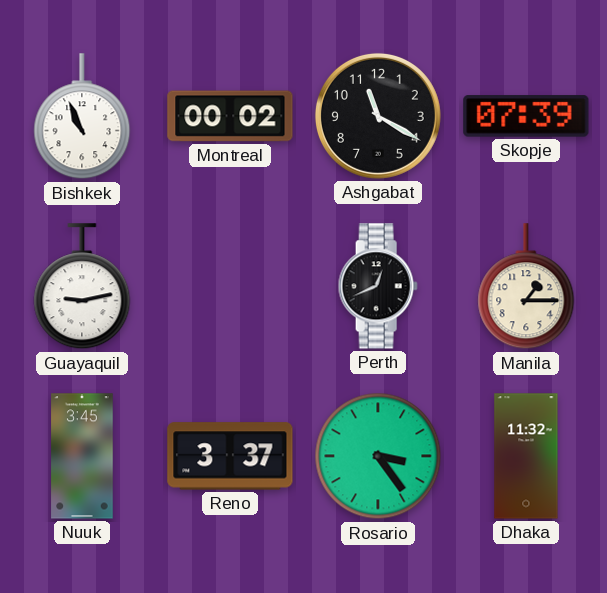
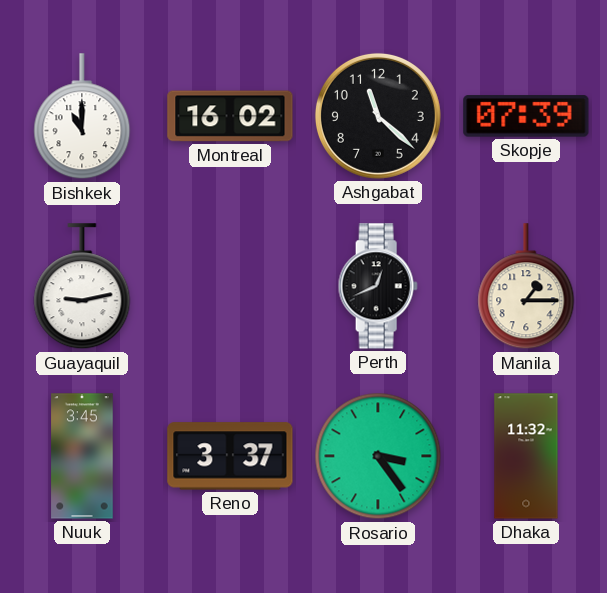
Bishkek: 10:56 -> 11:00 (82, 117)
Montreal: 00:02 -> 16:02 (230, 116)
Ashgabat: 11:20 -> 11:22 (378, 116)
